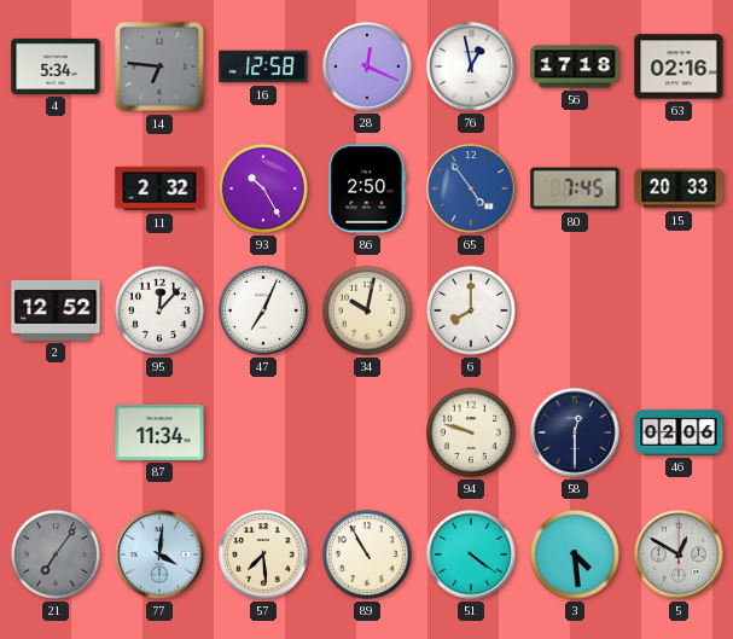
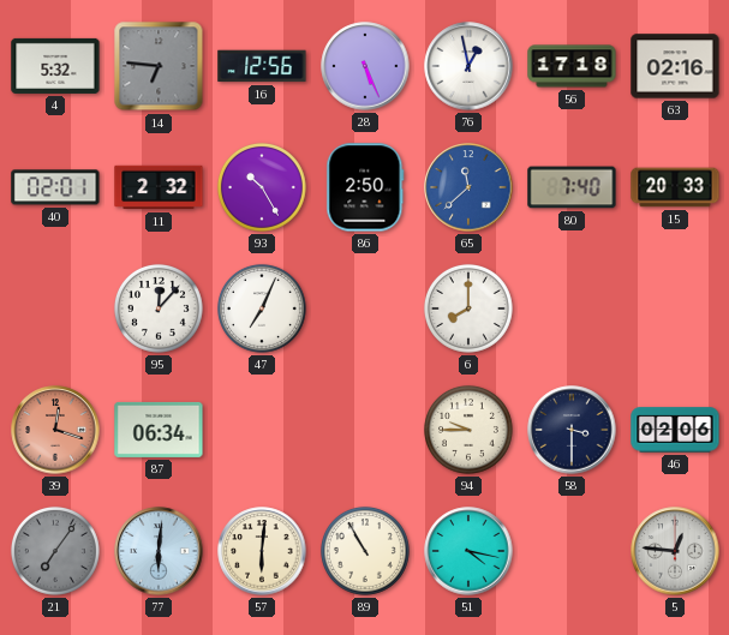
4: 5:34 -> 5:32 (55, 66)
16: 12:58 -> 12:56 (262, 66)
28: 12:19 -> 5:26 (365, 66)
40: none -> 02:01 (55, 187)
65: 4:54 -> 11:38 (468, 187)
80: 7:45 -> 7:40 (572, 187)
2: 12:52 -> none (56, 310)
34: 10:02 -> none (367, 310)
39: none -> 12:18 (55, 430)
87: 11:34 -> 06:34 (159, 430)
94: 9:48 -> 9:45 (468, 430)
58: 12:30 -> 3:30 (572, 430)
77: 4:01 -> 6:01 (159, 551)
57: 7:29 -> 6:01 (262, 551)
51: 4:21 -> 4:17 (468, 551)
3: 4:29 -> none (575, 554)
5: 12:50 -> 12:46 (675, 551)
